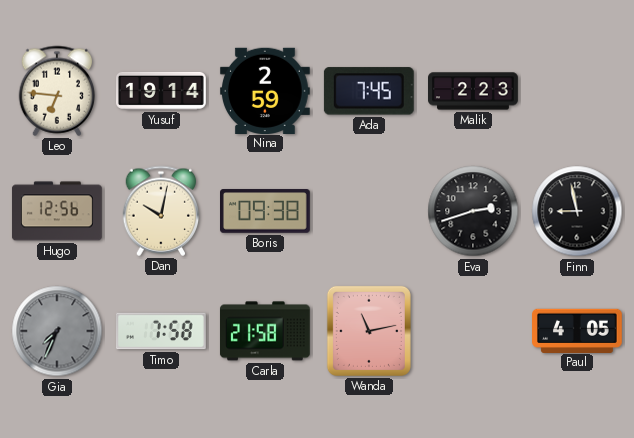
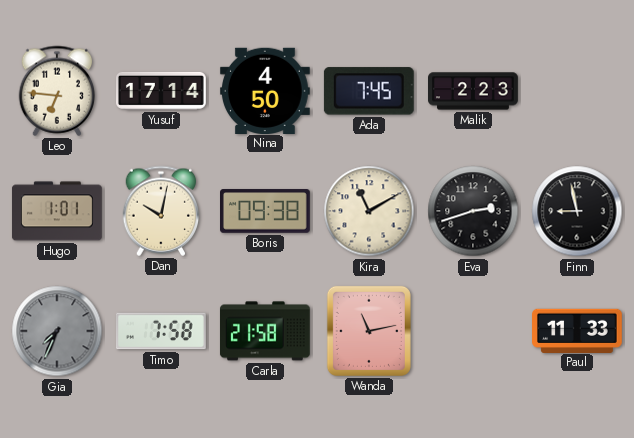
Yusuf: 19:14 -> 17:14 (162, 91)
Nina: 2:59 -> 4:50 (265, 90)
Hugo: 12:56 -> 1:01 (57, 211)
Kira: none -> 11:10 (369, 211)
Paul: 4:05 -> 11:33 (578, 330)
